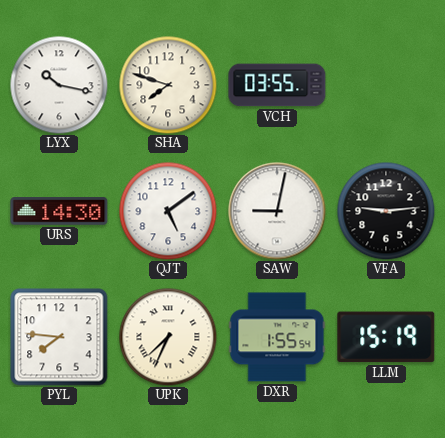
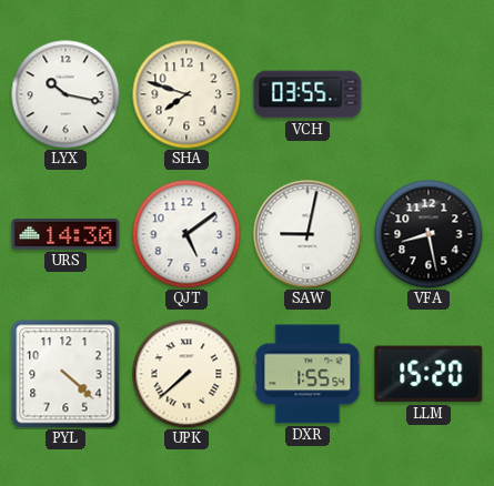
VFA: 9:14 -> 8:28 (429, 234)
PYL: 7:46 -> 4:22 (65, 374)
UPK: 7:34 -> 7:38 (186, 374)
LLM: 15:19 -> 15:20 (429, 374)
